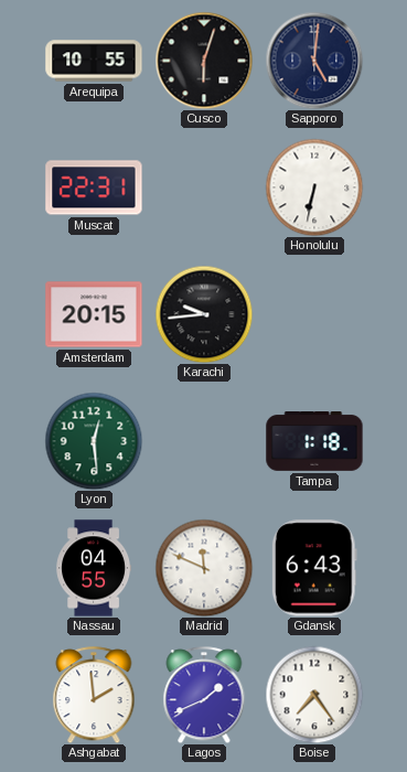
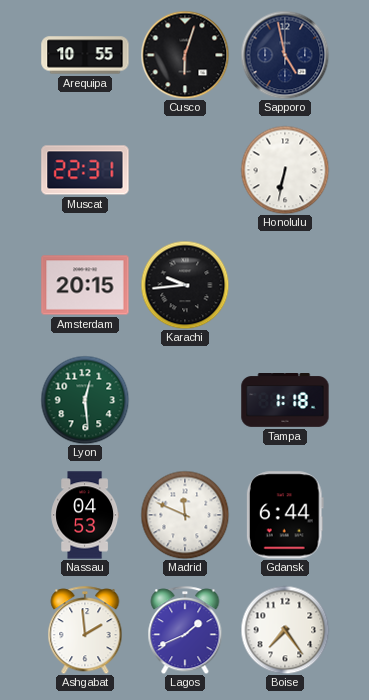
Sapporo: 5:01 -> 4:58 (285, 55)
Nassau: 04:55 -> 04:53 (84, 515)
Gdansk: 6:43 -> 6:44 (285, 515)
